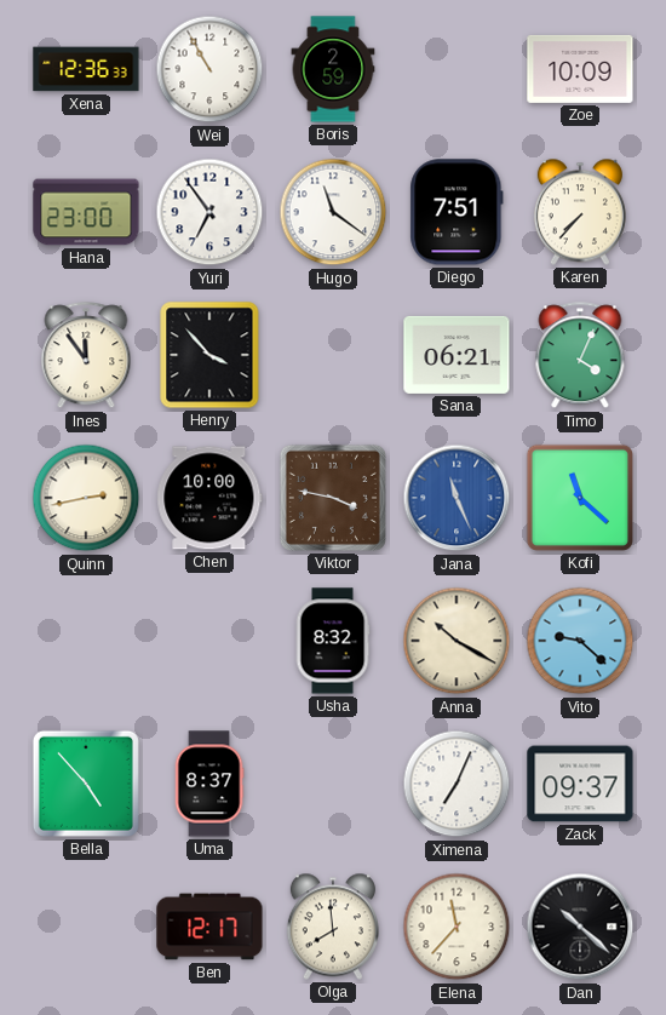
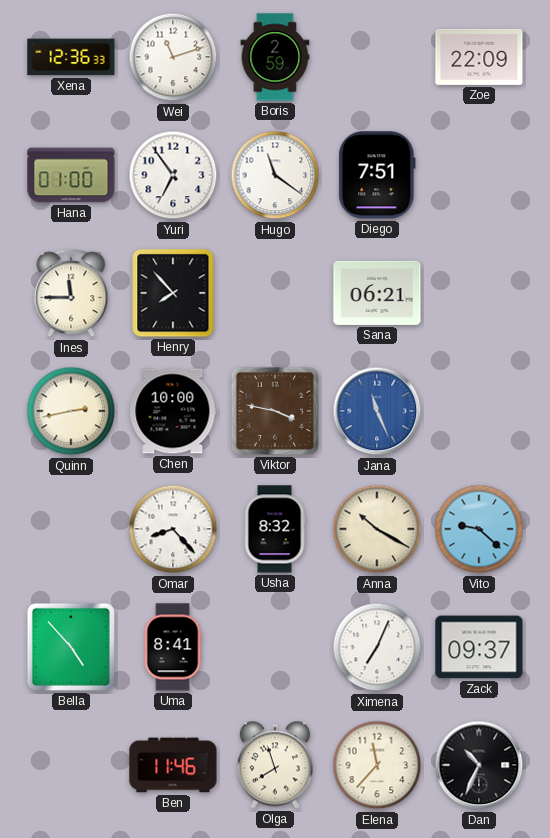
Wei: 10:55 -> 11:12 (173, 57)
Zoe: 10:09 -> 22:09 (479, 57)
Hana: 23:00 -> 01:00 (71, 175)
Karen: 7:37 -> none (580, 212)
Ines: 11:54 -> 11:45 (71, 294)
Henry: 3:53 -> 7:53 (173, 293)
Timo: 4:04 -> none (580, 356)
Kofi: 11:22 -> none (580, 498)
Omar: none -> 8:23 (173, 529)
Uma: 8:37 -> 8:41 (173, 647)
Ben: 12:17 -> 11:46 (173, 765)
Olga: 7:59 -> 7:57 (275, 765)
Dan: 10:22 -> 10:34 (479, 765)
